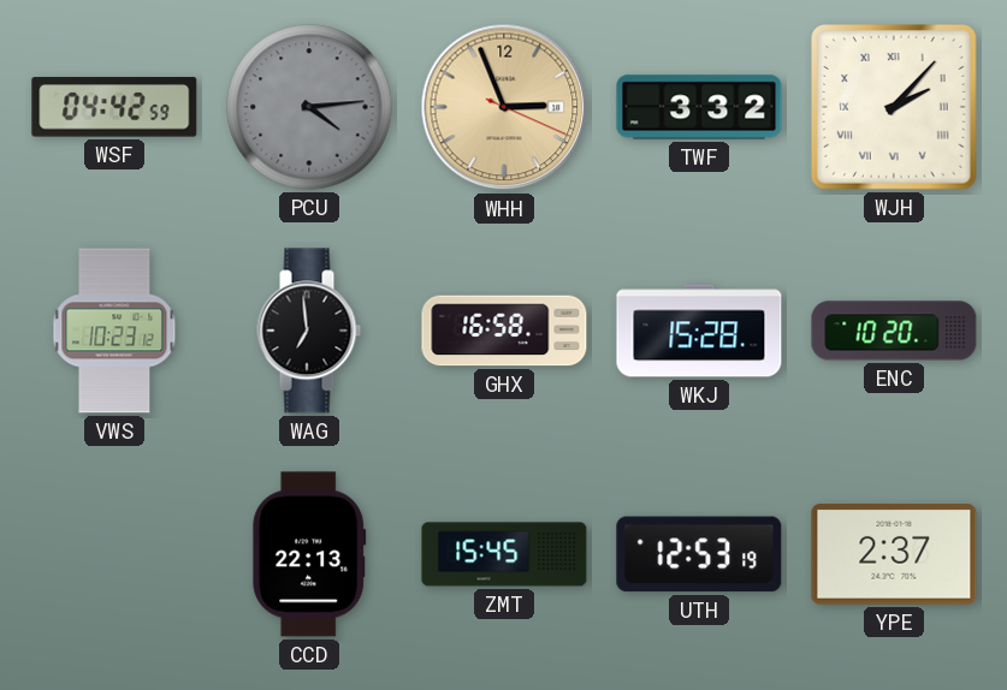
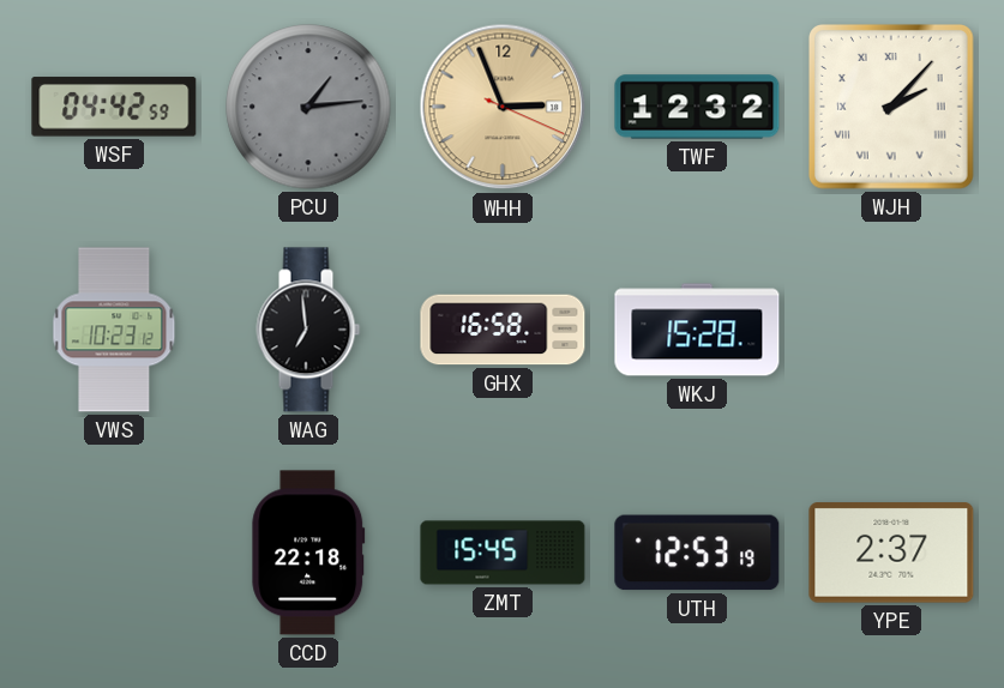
PCU: 4:14 -> 1:14 (308, 107)
TWF: 3:32 -> 12:32 (697, 107)
ENC: 10:20 -> none (894, 331)
CCD: 22:13 -> 22:18 (308, 553)
